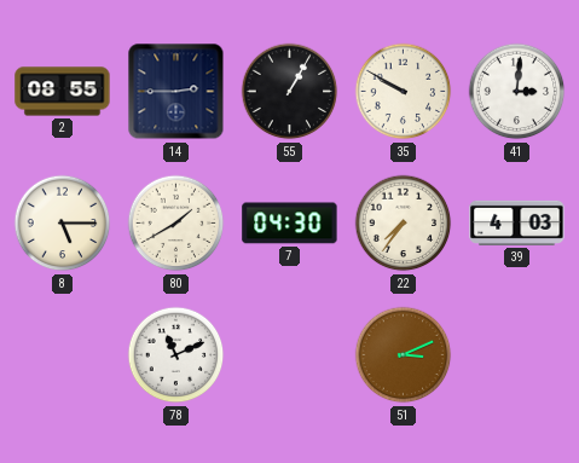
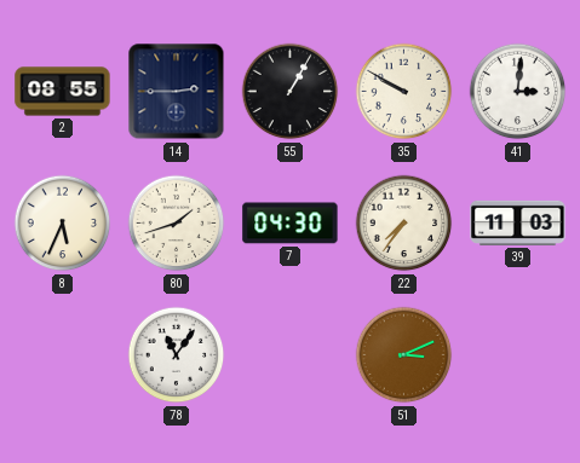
8: 5:15 -> 5:34 (63, 224)
80: 1:40 -> 1:42 (177, 224)
39: 4:03 -> 11:03 (518, 222)
78: 11:11 -> 11:06 (177, 355)
